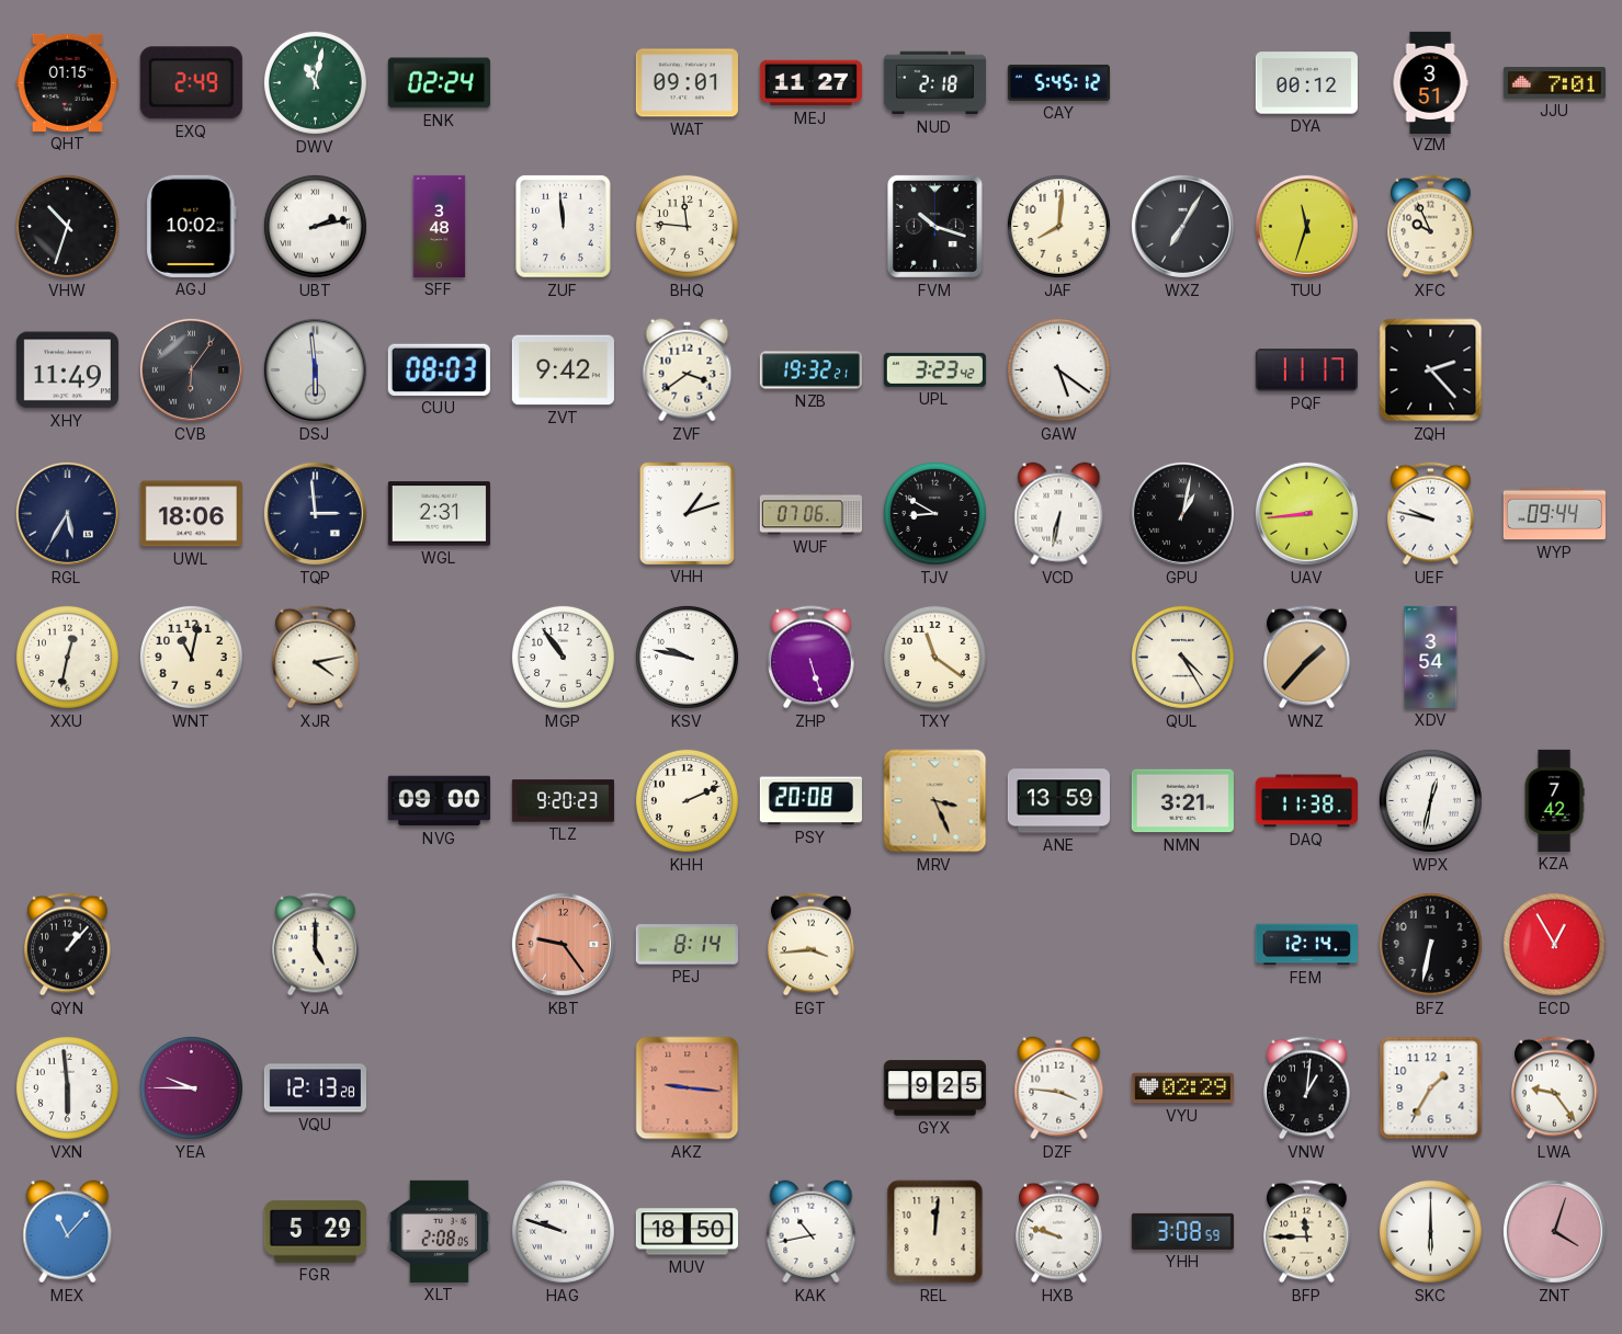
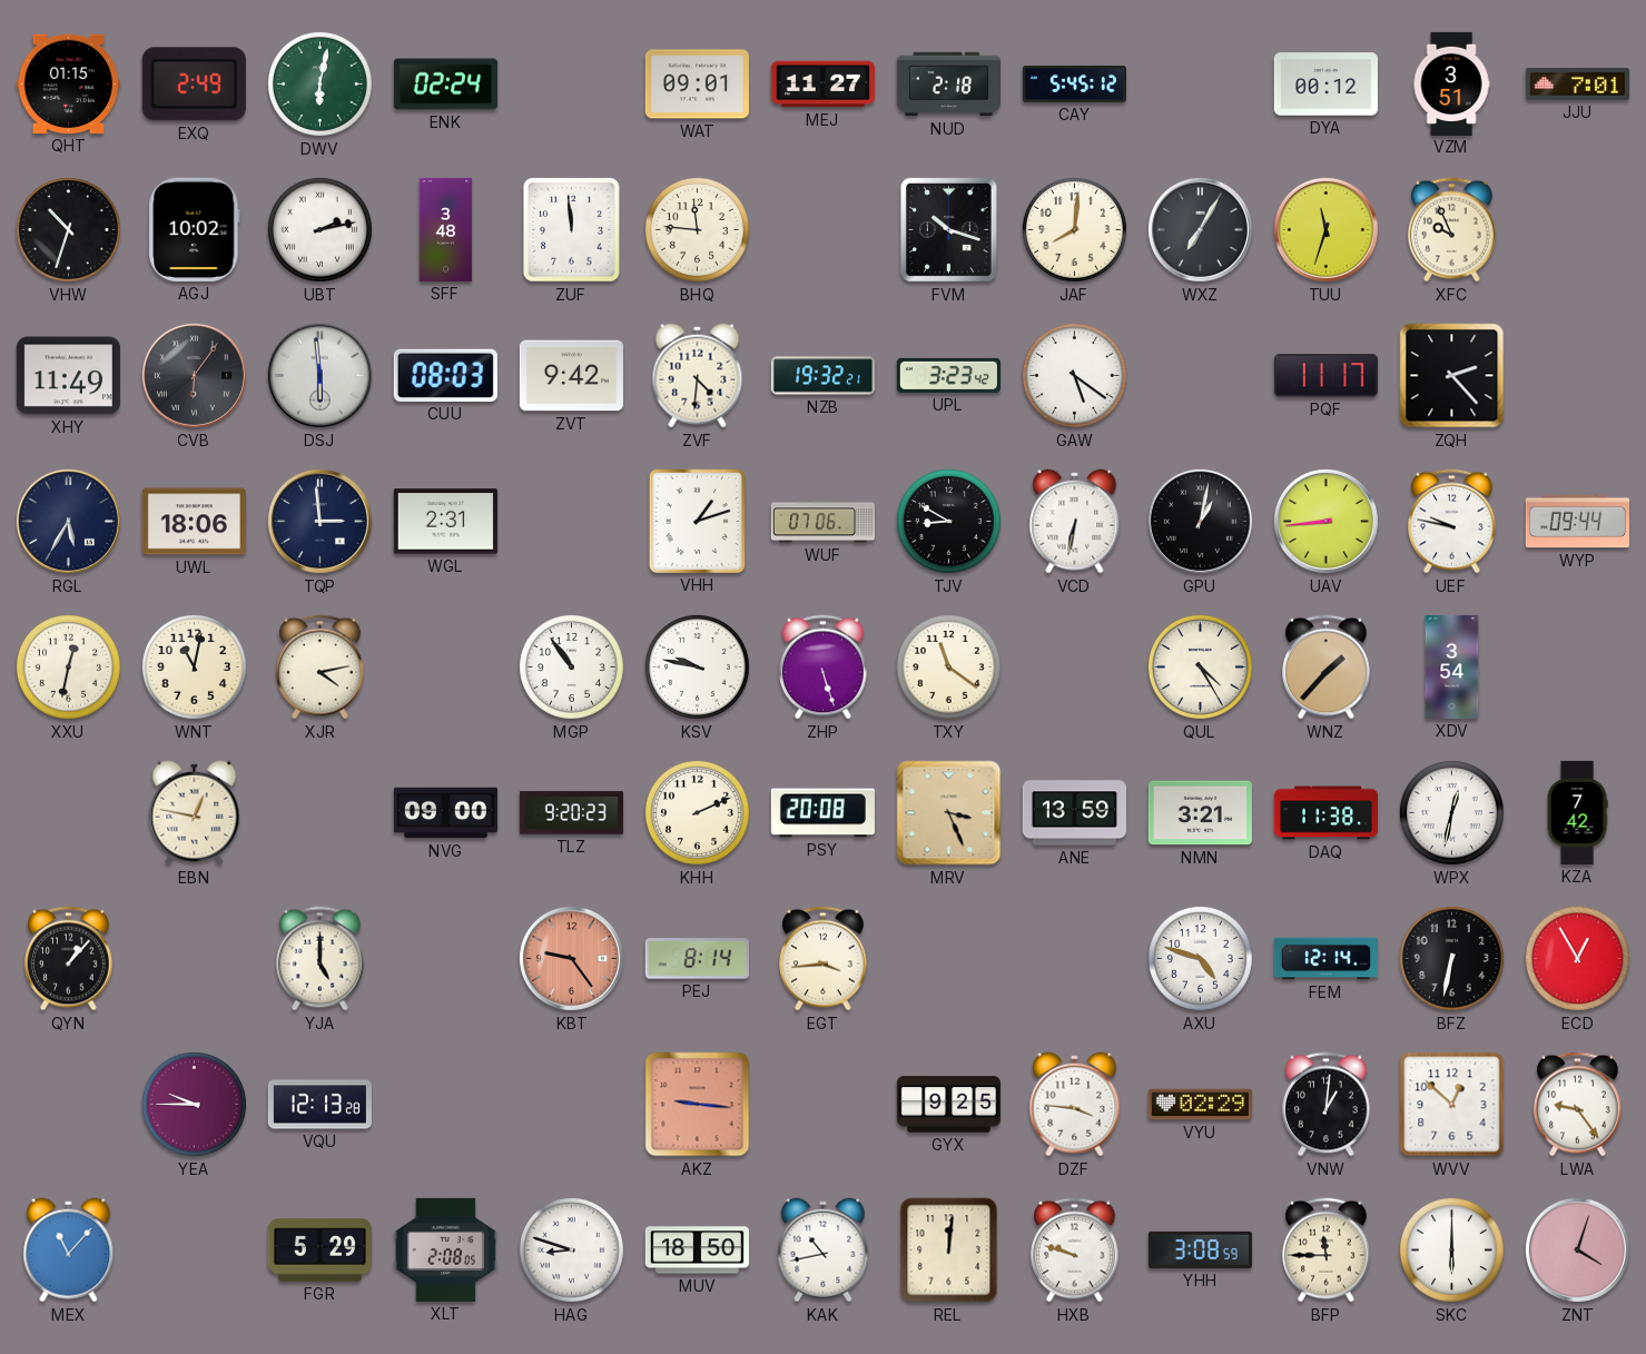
DWV: 11:02 -> 6:02 (319, 83)
ZVF: 3:39 -> 4:31 (698, 376)
EBN: none -> 12:47 (195, 813)
AXU: none -> 4:48 (1200, 958)
VXN: 5:59 -> none (67, 1087)
WVV: 1:35 -> 12:52 (1452, 1105)
HAG: 9:48 -> 8:48 (571, 1249)
